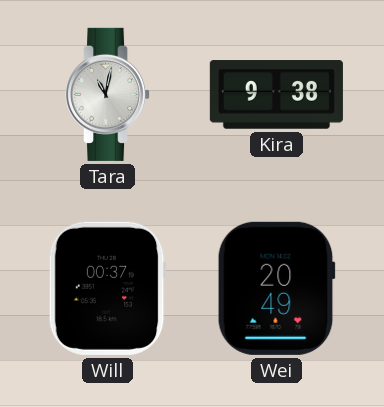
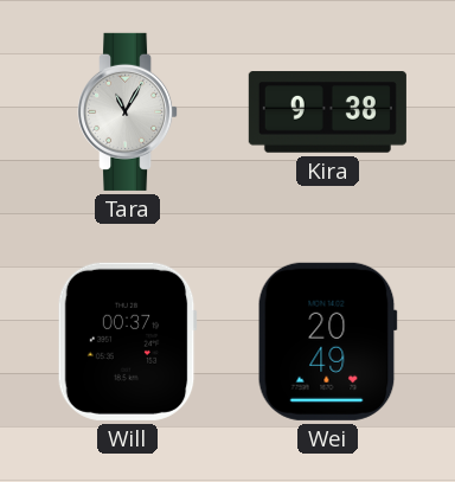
Tara: 11:02 -> 11:05 (128, 111)
